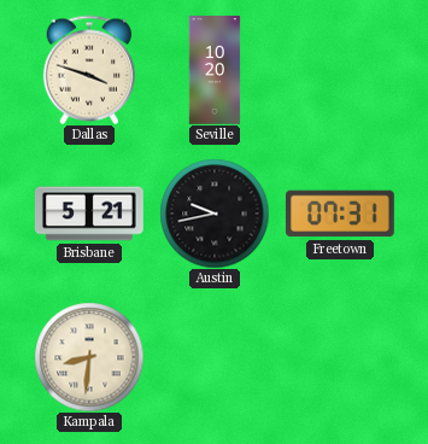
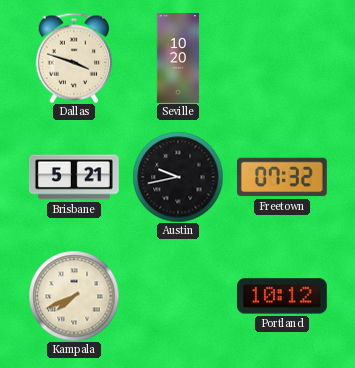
Freetown: 07:31 -> 07:32 (282, 177)
Kampala: 8:31 -> 7:41 (74, 296)
Portland: none -> 10:12 (282, 296)
